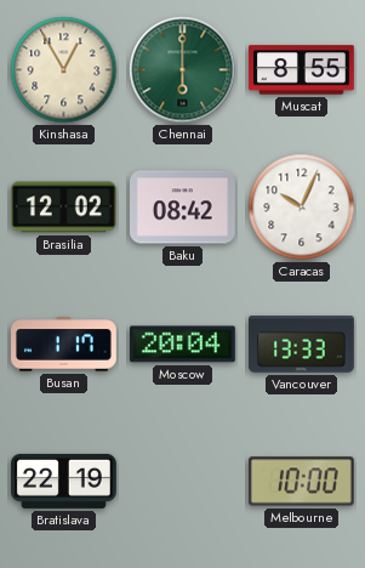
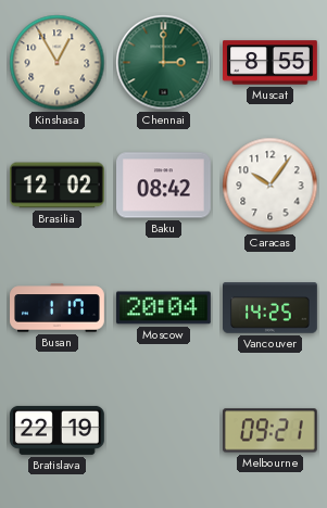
Chennai: 6:00 -> 3:00 (164, 63)
Caracas: 10:04 -> 10:06 (271, 186)
Vancouver: 13:33 -> 14:25 (271, 308)
Melbourne: 10:00 -> 09:21 (269, 431)
